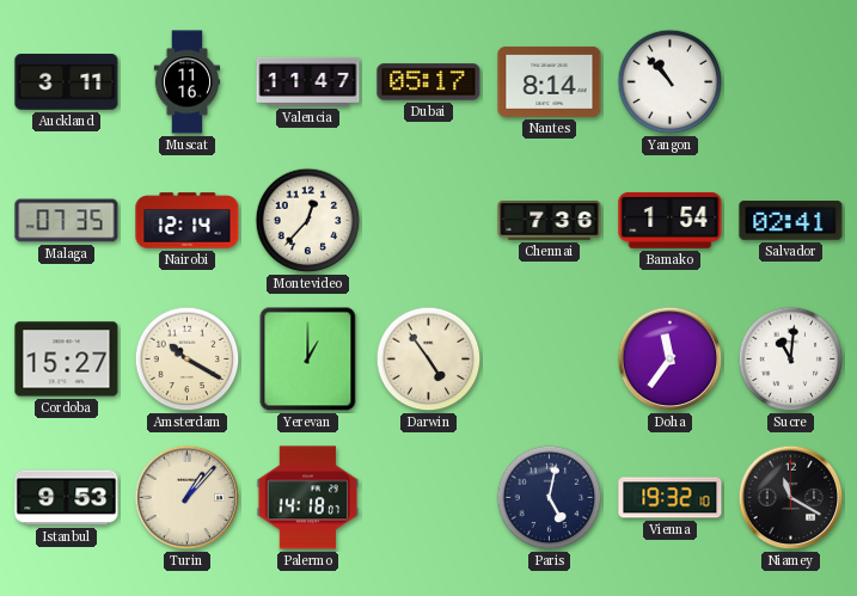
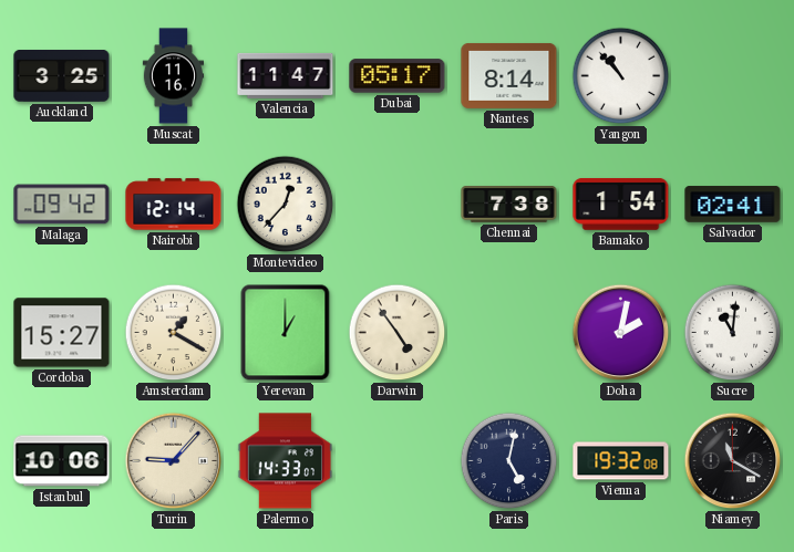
Auckland: 3:11 -> 3:25 (62, 76)
Malaga: 07:35 -> 09:42 (62, 205)
Chennai: 7:36 -> 7:38 (509, 205)
Amsterdam: 10:20 -> 1:20 (174, 333)
Doha: 11:36 -> 2:02 (621, 333)
Istanbul: 9:53 -> 10:06 (62, 461)
Turin: 1:07 -> 9:07 (174, 461)
Palermo: 14:18 -> 14:33 (286, 461)
Vienna: 19:32:10 -> 19:32:08 (621, 461)
